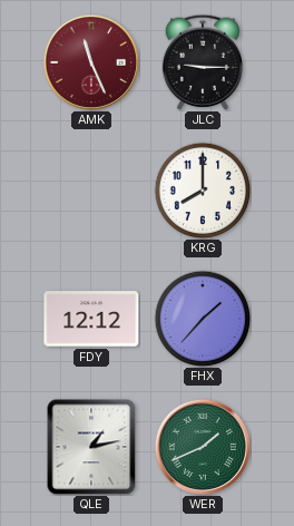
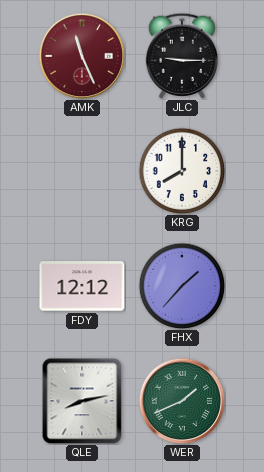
QLE: 1:13 -> 8:13 (82, 401)
